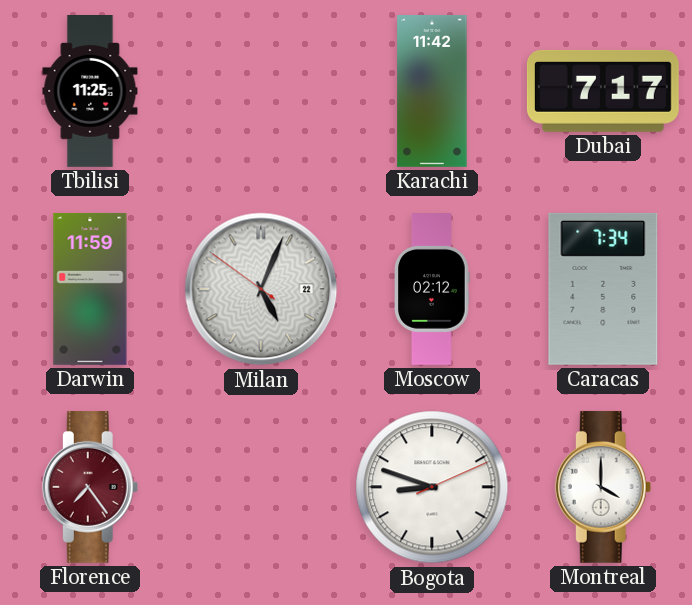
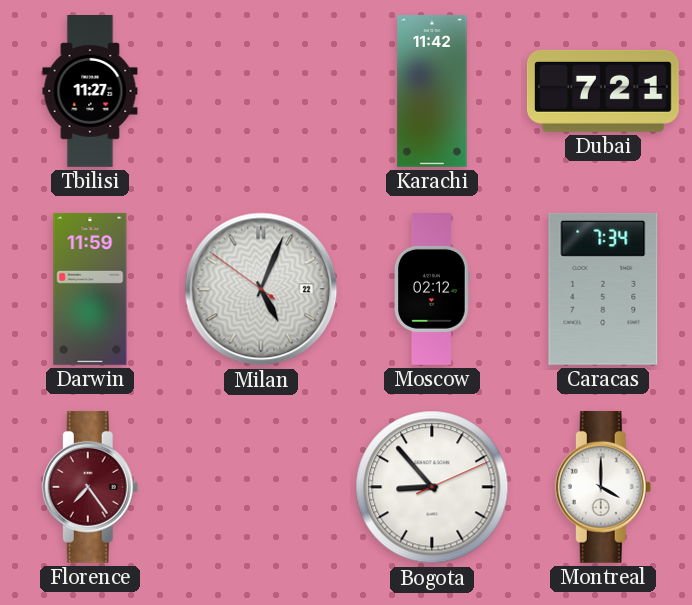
Tbilisi: 11:25 -> 11:27 (90, 92)
Dubai: 7:17 -> 7:21 (603, 91)
Bogota: 8:48 -> 8:53 (432, 487)
